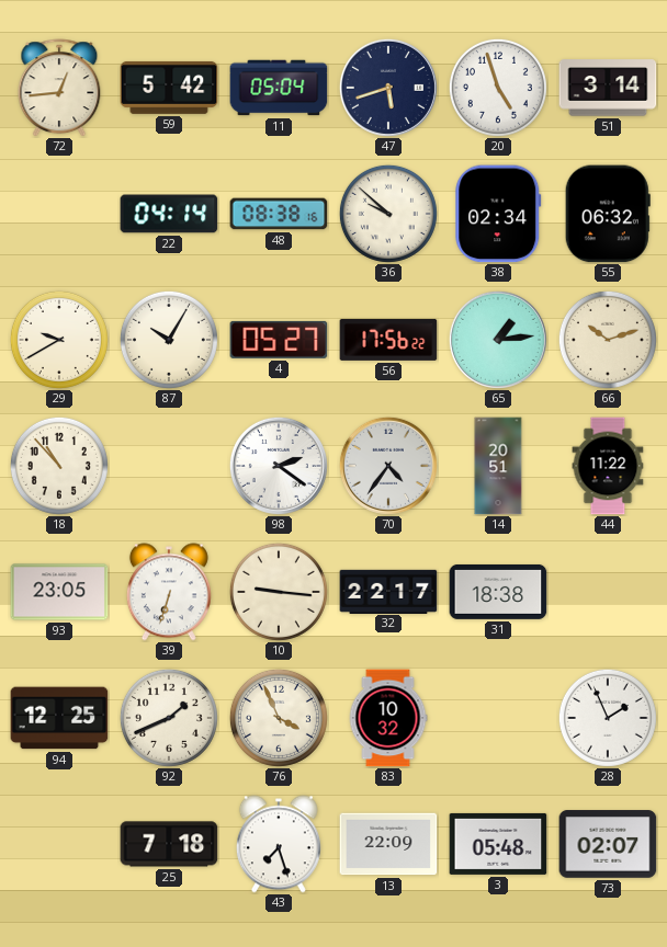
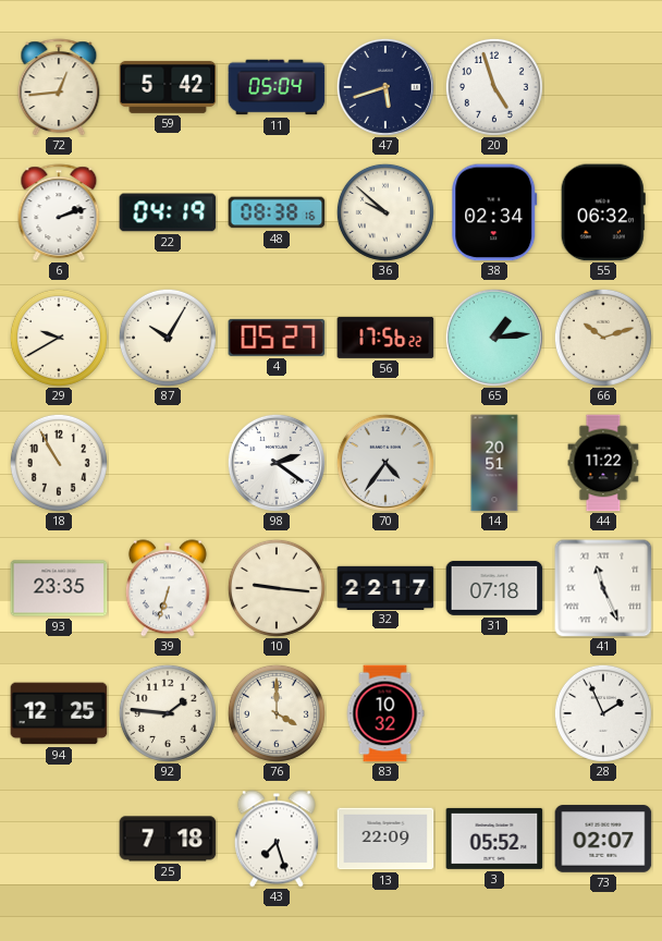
51: 3:14 -> none (608, 88)
6: none -> 2:12 (59, 212)
22: 04:14 -> 04:19 (168, 212)
18: 10:53 -> 10:55 (59, 463)
93: 23:05 -> 23:35 (59, 588)
31: 18:38 -> 07:18 (494, 588)
41: none -> 11:26 (603, 588)
92: 1:41 -> 1:46 (168, 713)
76: 3:56 -> 4:00 (277, 713)
3: 05:48 -> 05:52 (494, 839)
